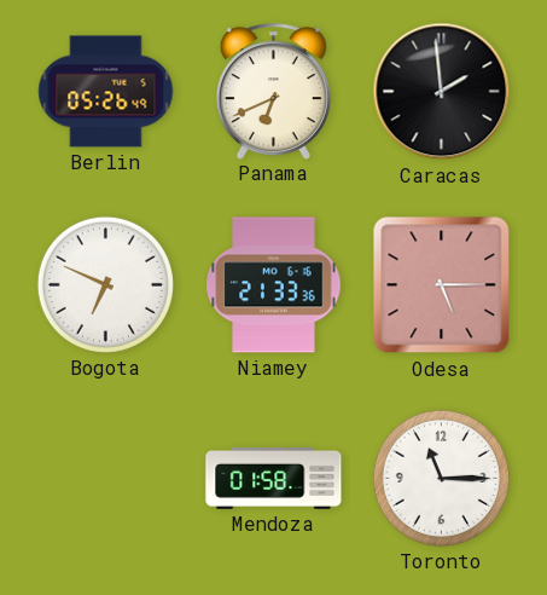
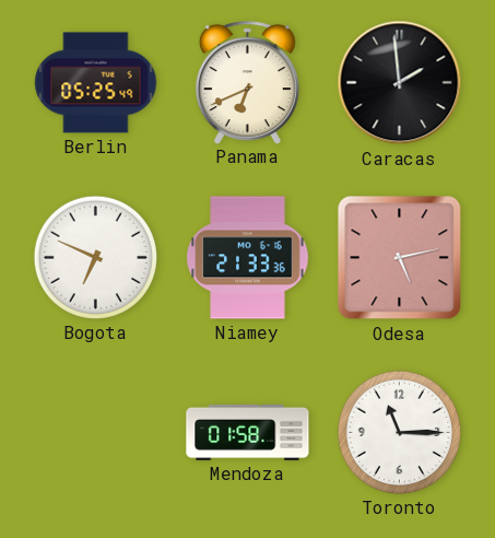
Berlin: 05:26 -> 05:25 (96, 83)
Odesa: 5:15 -> 5:13 (400, 258)
